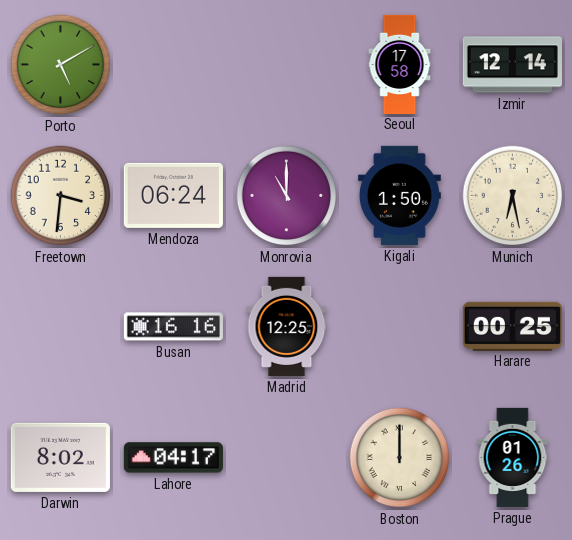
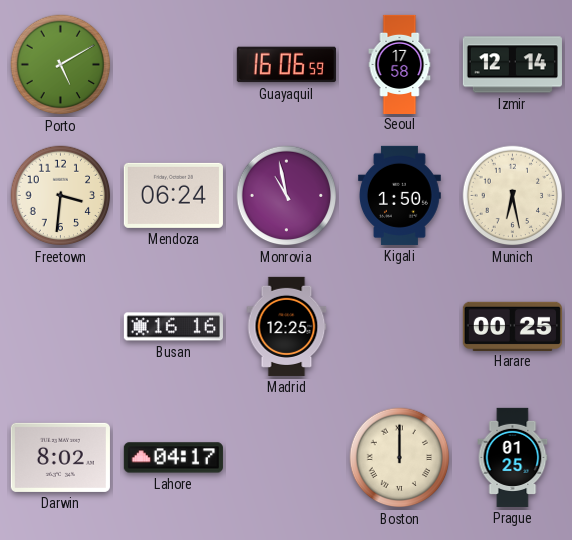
Guayaquil: none -> 16:06 (286, 65)
Monrovia: 11:00 -> 10:58 (287, 196)
Prague: 01:26 -> 01:25 (513, 457)
